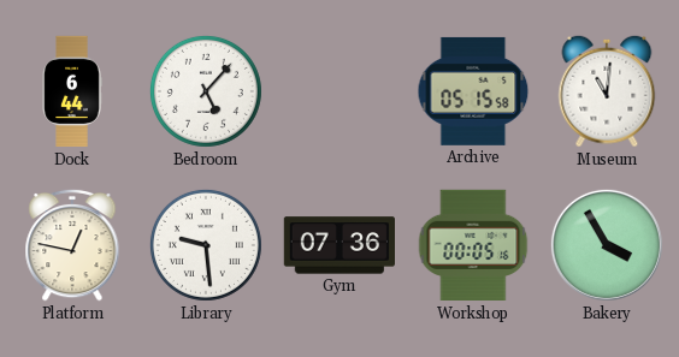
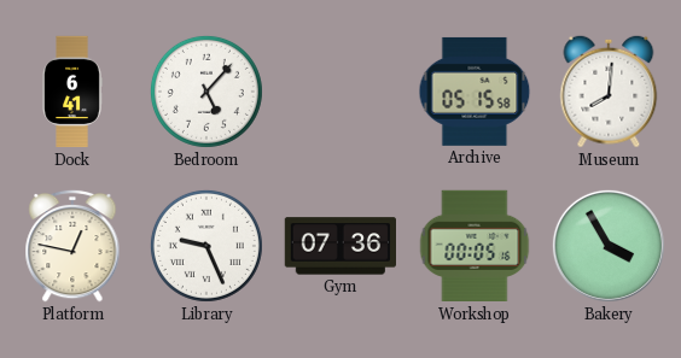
Dock: 6:44 -> 6:41 (72, 92)
Museum: 11:01 -> 8:01 (609, 92)
Library: 9:29 -> 9:26 (206, 246)
